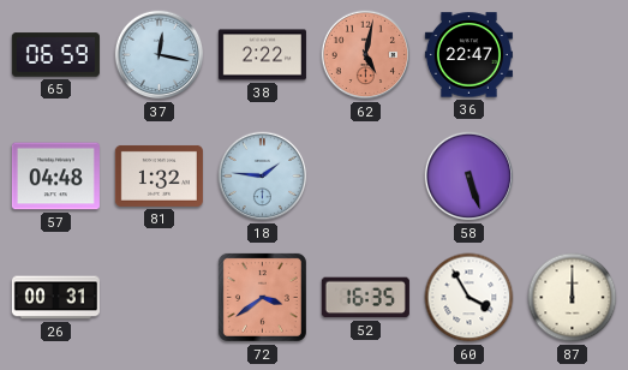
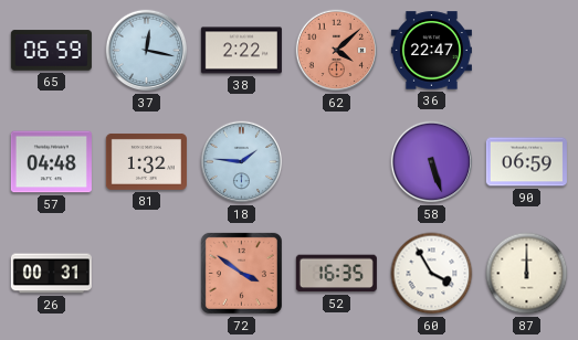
62: 5:02 -> 4:08 (337, 51)
90: none -> 06:59 (526, 162)
72: 3:39 -> 3:51 (241, 273)
